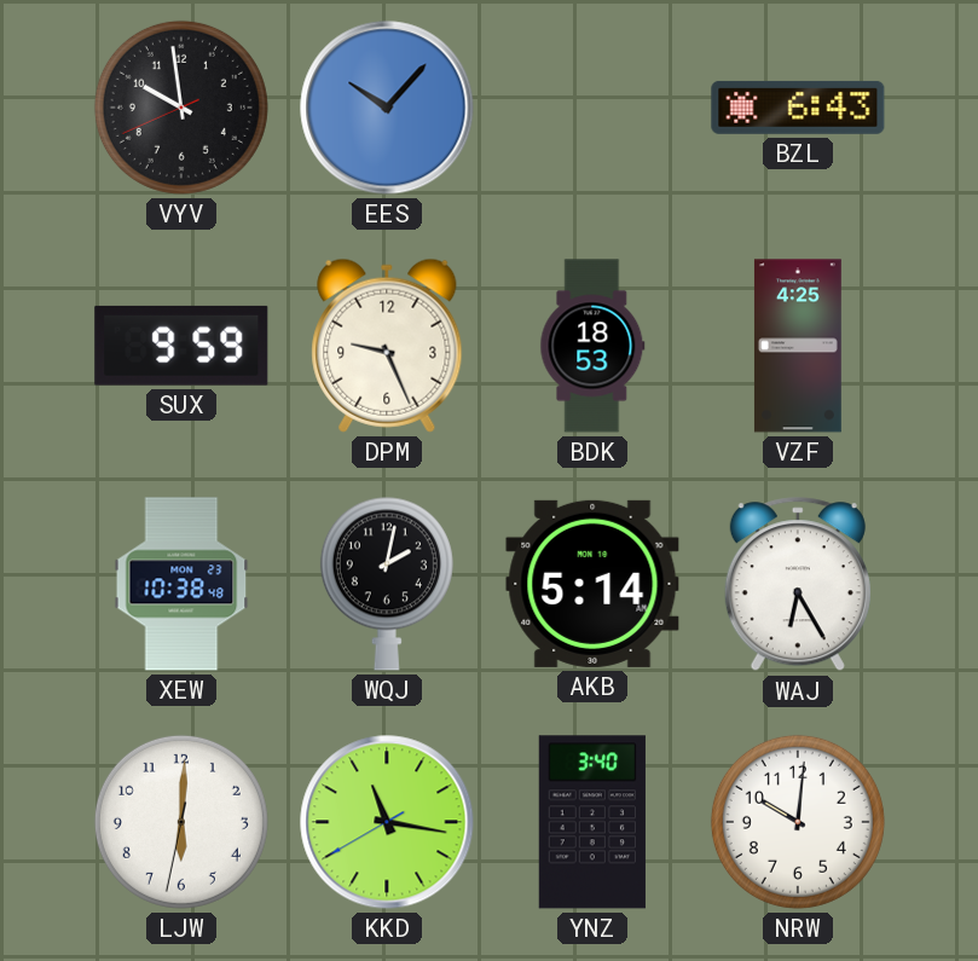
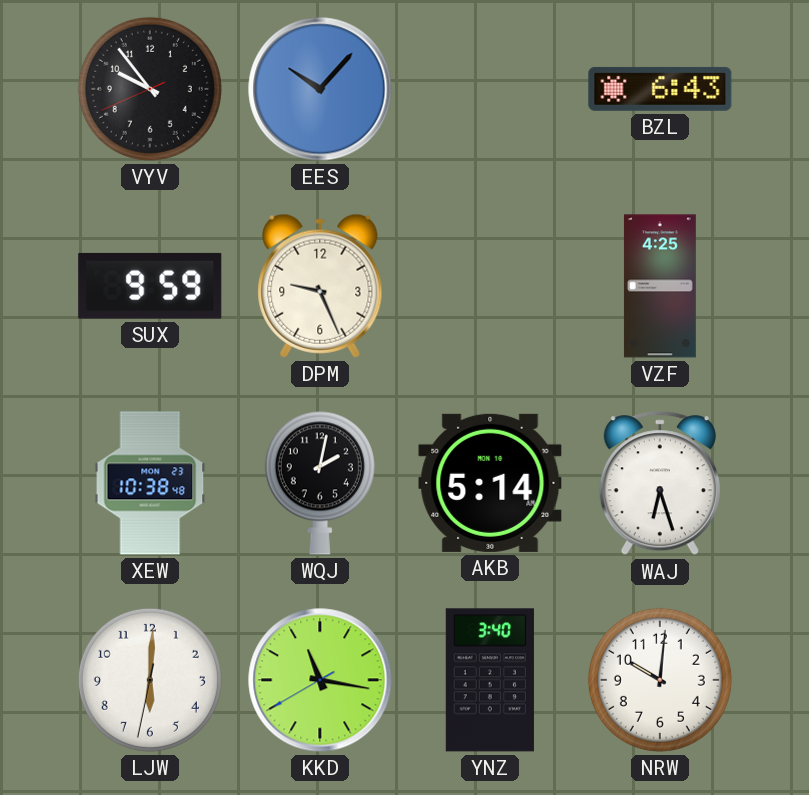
VYV: 9:58 -> 9:53 (150, 89)
BDK: 18:53 -> none (592, 346)
WAJ: 6:25 -> 6:27 (660, 484)
